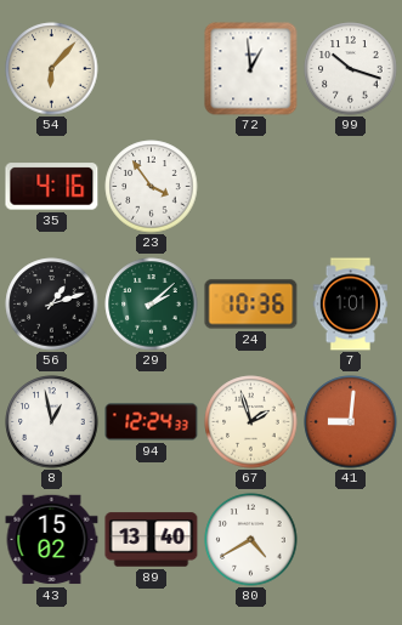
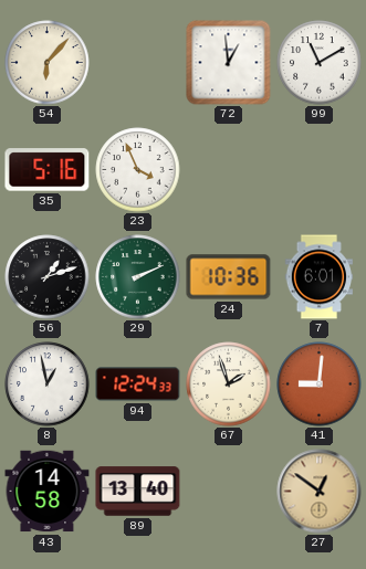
99: 10:18 -> 11:10 (320, 63)
35: 4:16 -> 5:16 (48, 170)
23: 3:54 -> 3:56 (138, 170)
29: 2:08 -> 2:11 (138, 277)
7: 1:01 -> 6:01 (318, 277)
43: 15:02 -> 14:58 (48, 492)
80: 4:40 -> none (251, 540)
27: none -> 12:51 (320, 492)
